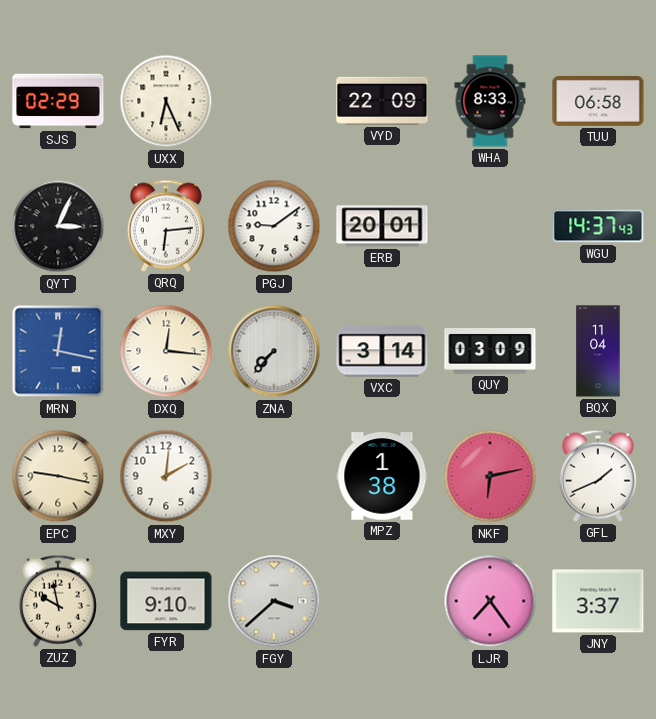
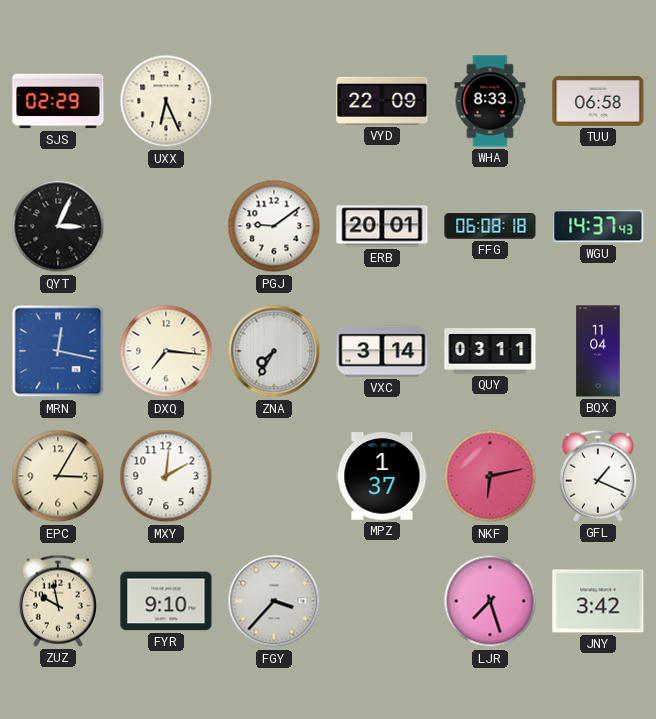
QRQ: 6:14 -> none (166, 226)
FFG: none -> 06:08 (490, 226)
DXQ: 12:16 -> 7:16 (166, 351)
ZNA: 7:37 -> 7:35 (274, 351)
QUY: 03:09 -> 03:11 (490, 352)
EPC: 9:17 -> 3:05 (58, 476)
MPZ: 1:38 -> 1:37 (382, 476)
GFL: 1:41 -> 1:19 (598, 476)
FGY: 3:38 -> 3:37 (274, 601)
LJR: 7:24 -> 7:27 (490, 601)
JNY: 3:37 -> 3:42 (598, 601)
